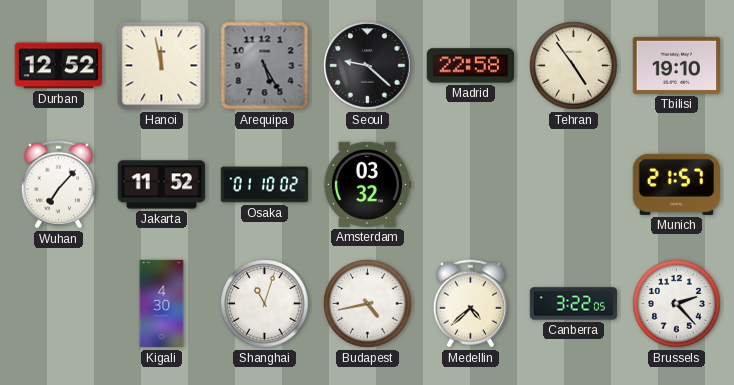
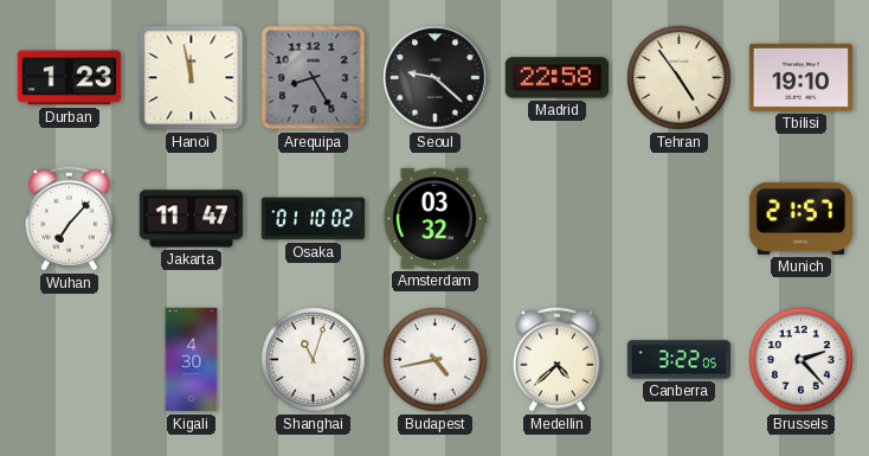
Durban: 12:52 -> 1:23 (69, 78)
Arequipa: 5:25 -> 8:25 (314, 78)
Jakarta: 11:52 -> 11:47 (192, 219)
